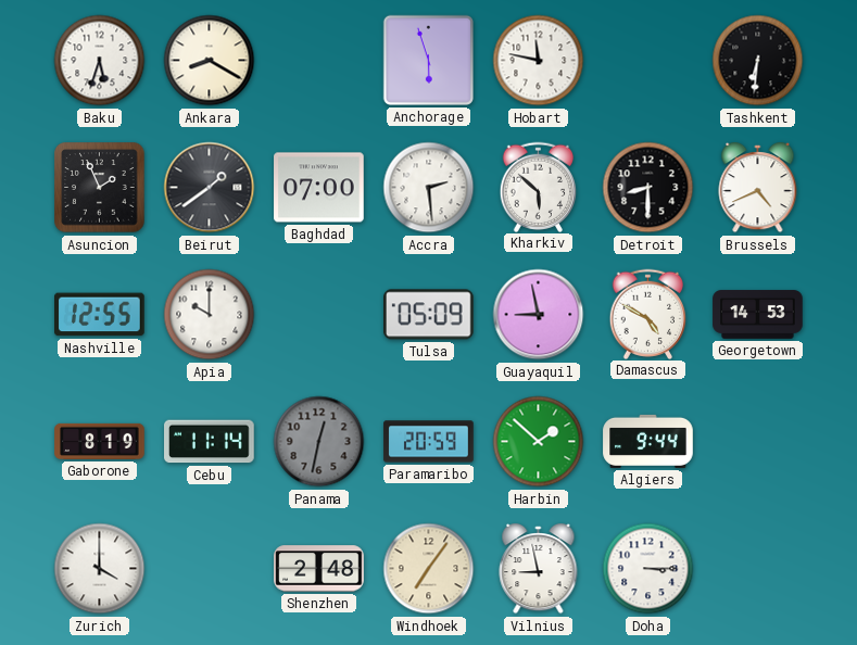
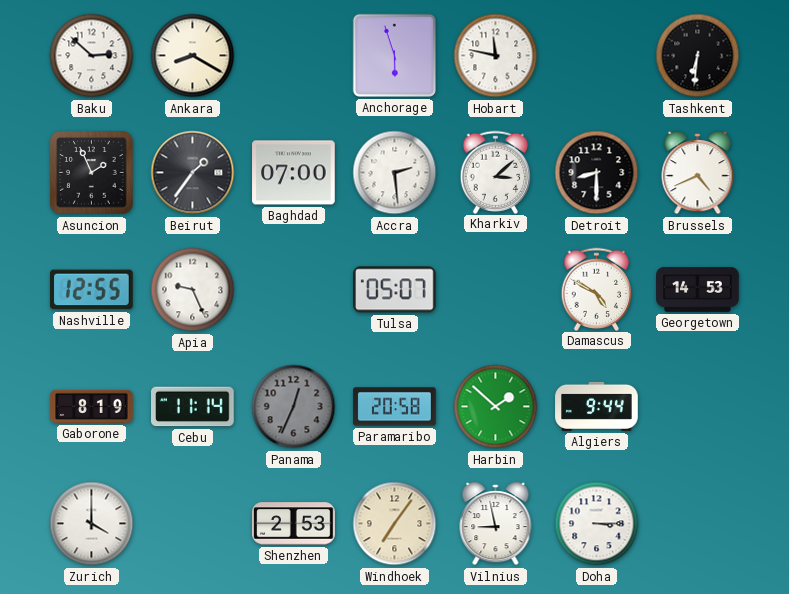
Baku: 5:33 -> 2:52 (92, 56)
Beirut: 1:39 -> 1:36 (193, 173)
Kharkiv: 5:52 -> 3:08 (496, 172)
Apia: 10:00 -> 9:26 (193, 290)
Tulsa: 05:09 -> 05:07 (395, 290)
Guayaquil: 8:58 -> none (539, 315)
Panama: 12:32 -> 12:34 (294, 407)
Paramaribo: 20:59 -> 20:58 (395, 407)
Shenzhen: 2:48 -> 2:53 (294, 524)
